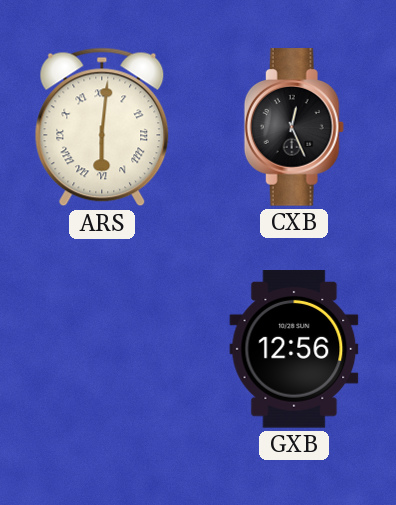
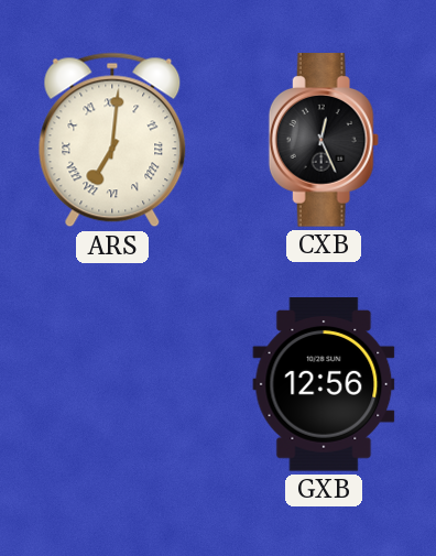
ARS: 6:01 -> 7:01 (112, 140)
